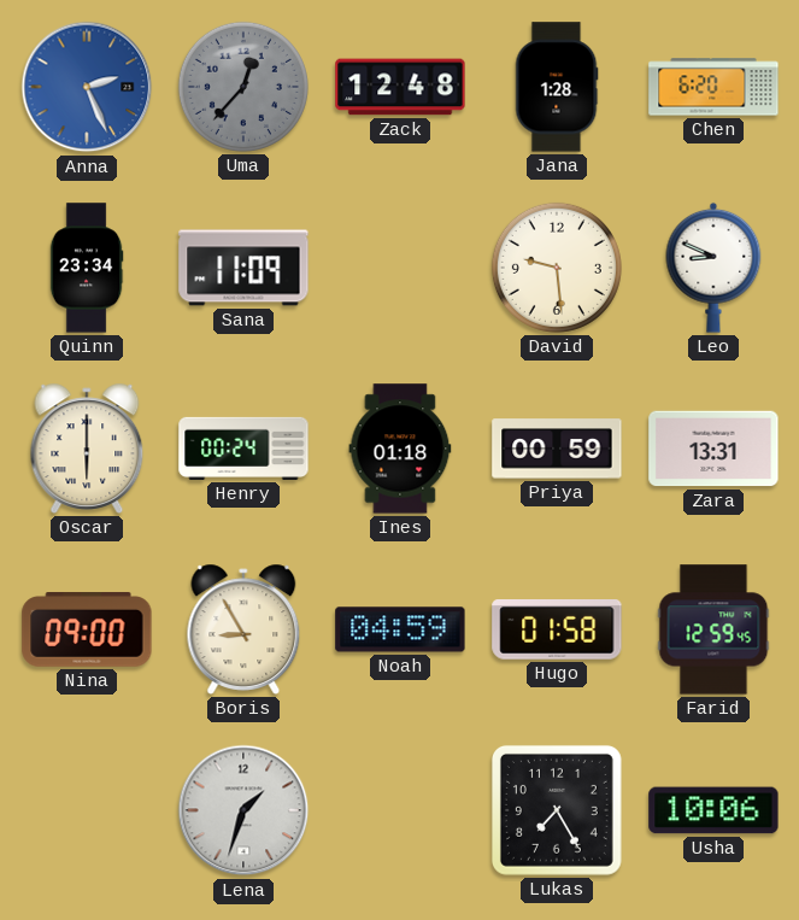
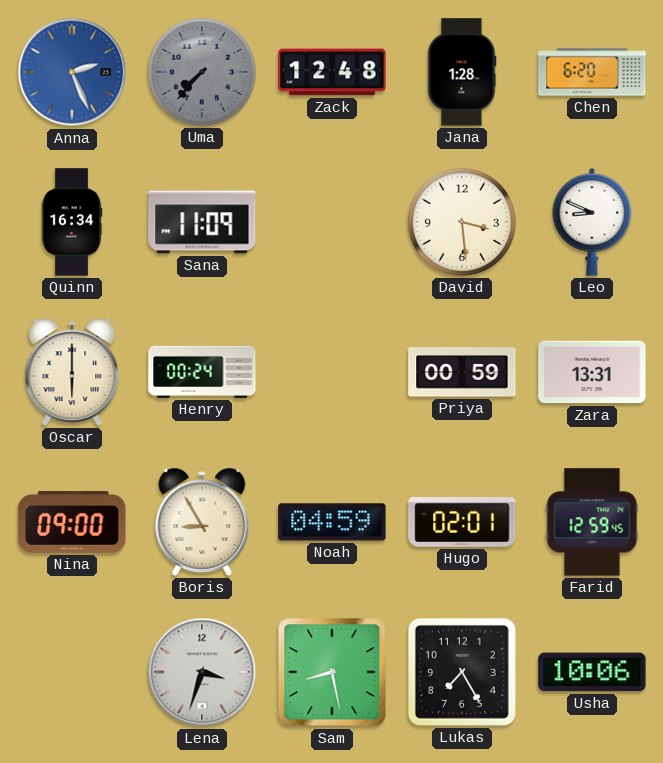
Uma: 12:37 -> 7:37 (202, 72)
Quinn: 23:34 -> 16:34 (72, 222)
David: 9:29 -> 3:29 (462, 222)
Ines: 01:18 -> none (400, 449)
Hugo: 01:58 -> 02:01 (462, 523)
Lena: 1:33 -> 3:33 (202, 672)
Sam: none -> 8:28 (332, 672)
